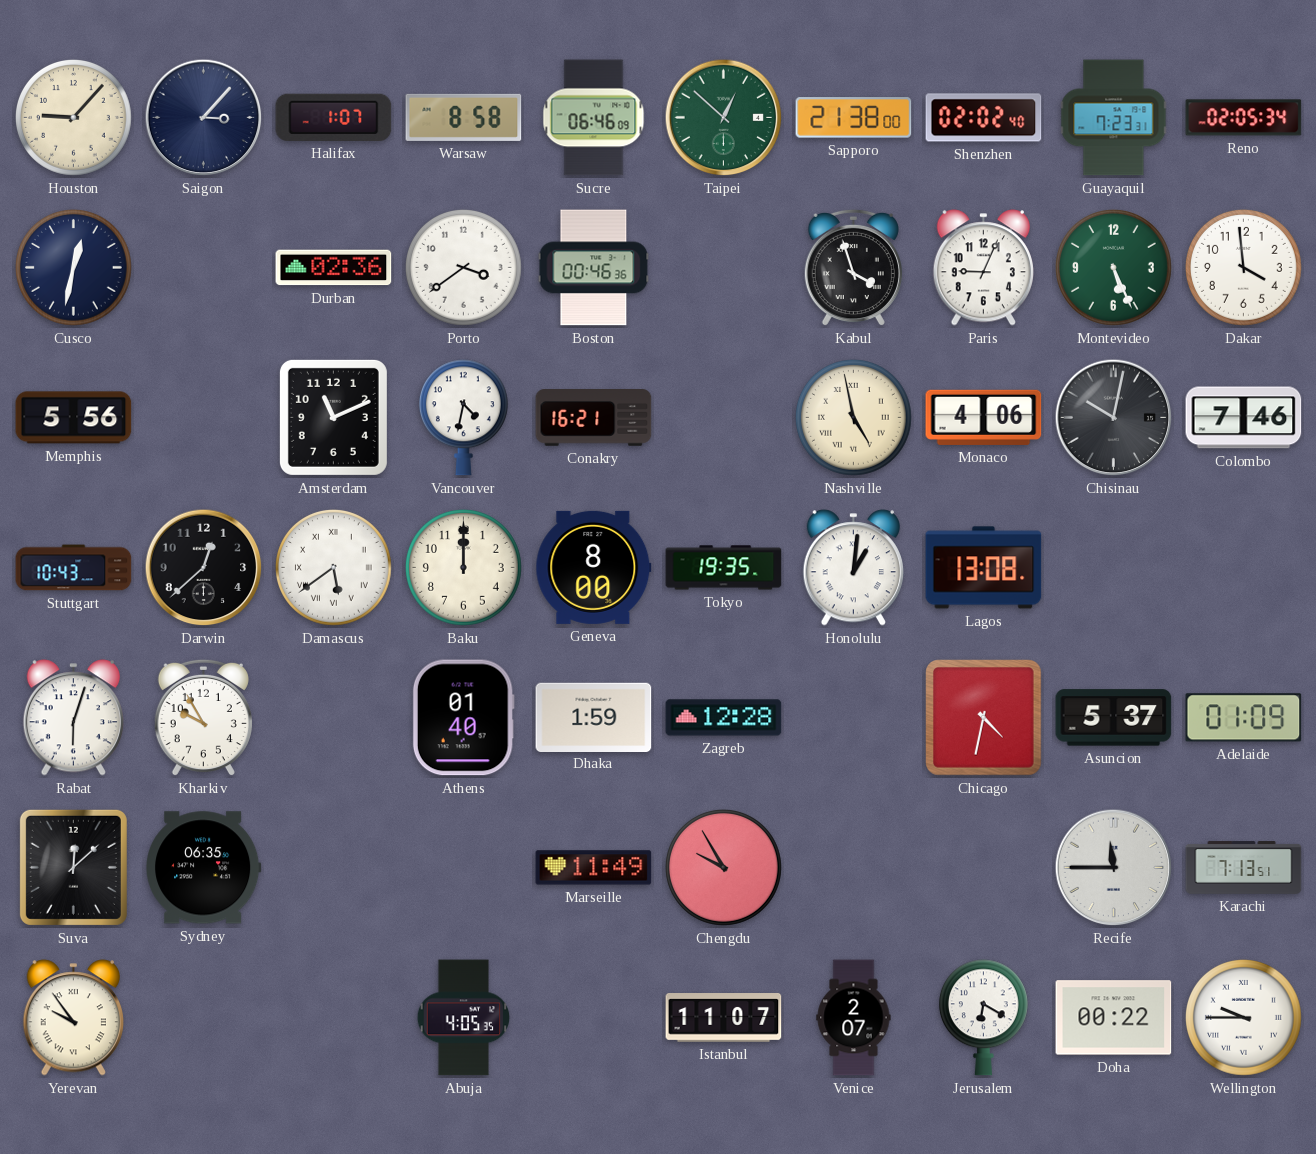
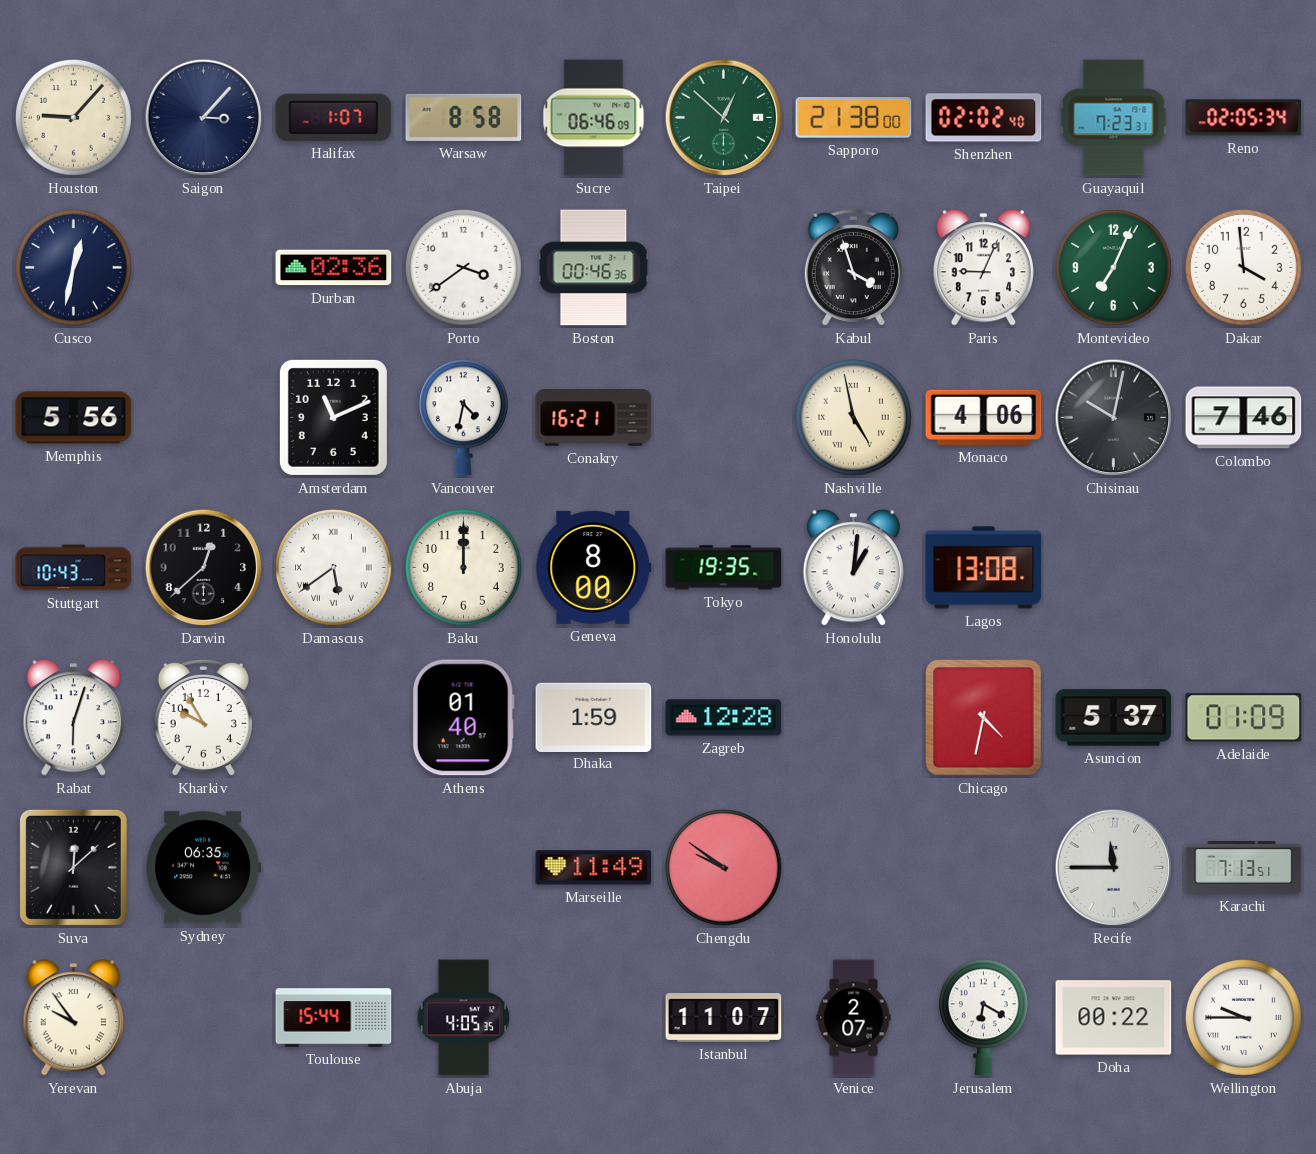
Montevideo: 5:26 -> 7:04 (1113, 267)
Chengdu: 9:55 -> 9:51 (723, 867)
Toulouse: none -> 15:44 (334, 1018)
